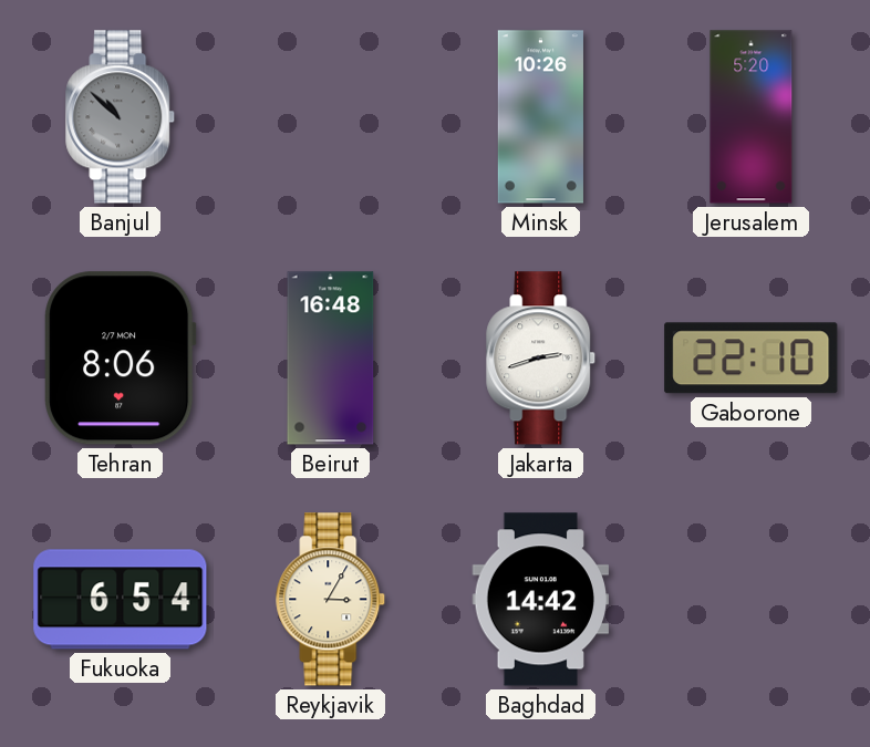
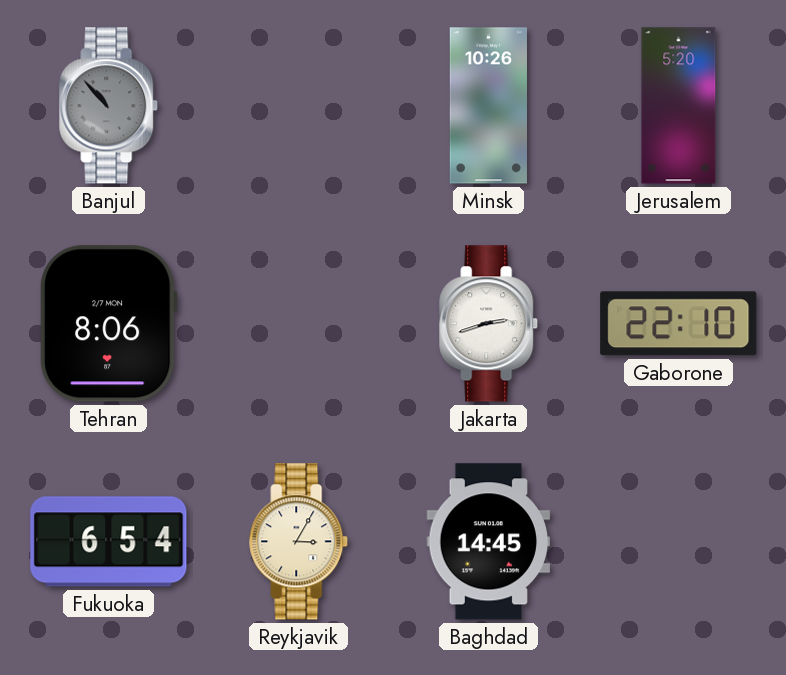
Banjul: 10:52 -> 10:53 (109, 106)
Beirut: 16:48 -> none (331, 359)
Baghdad: 14:42 -> 14:45 (489, 542)
